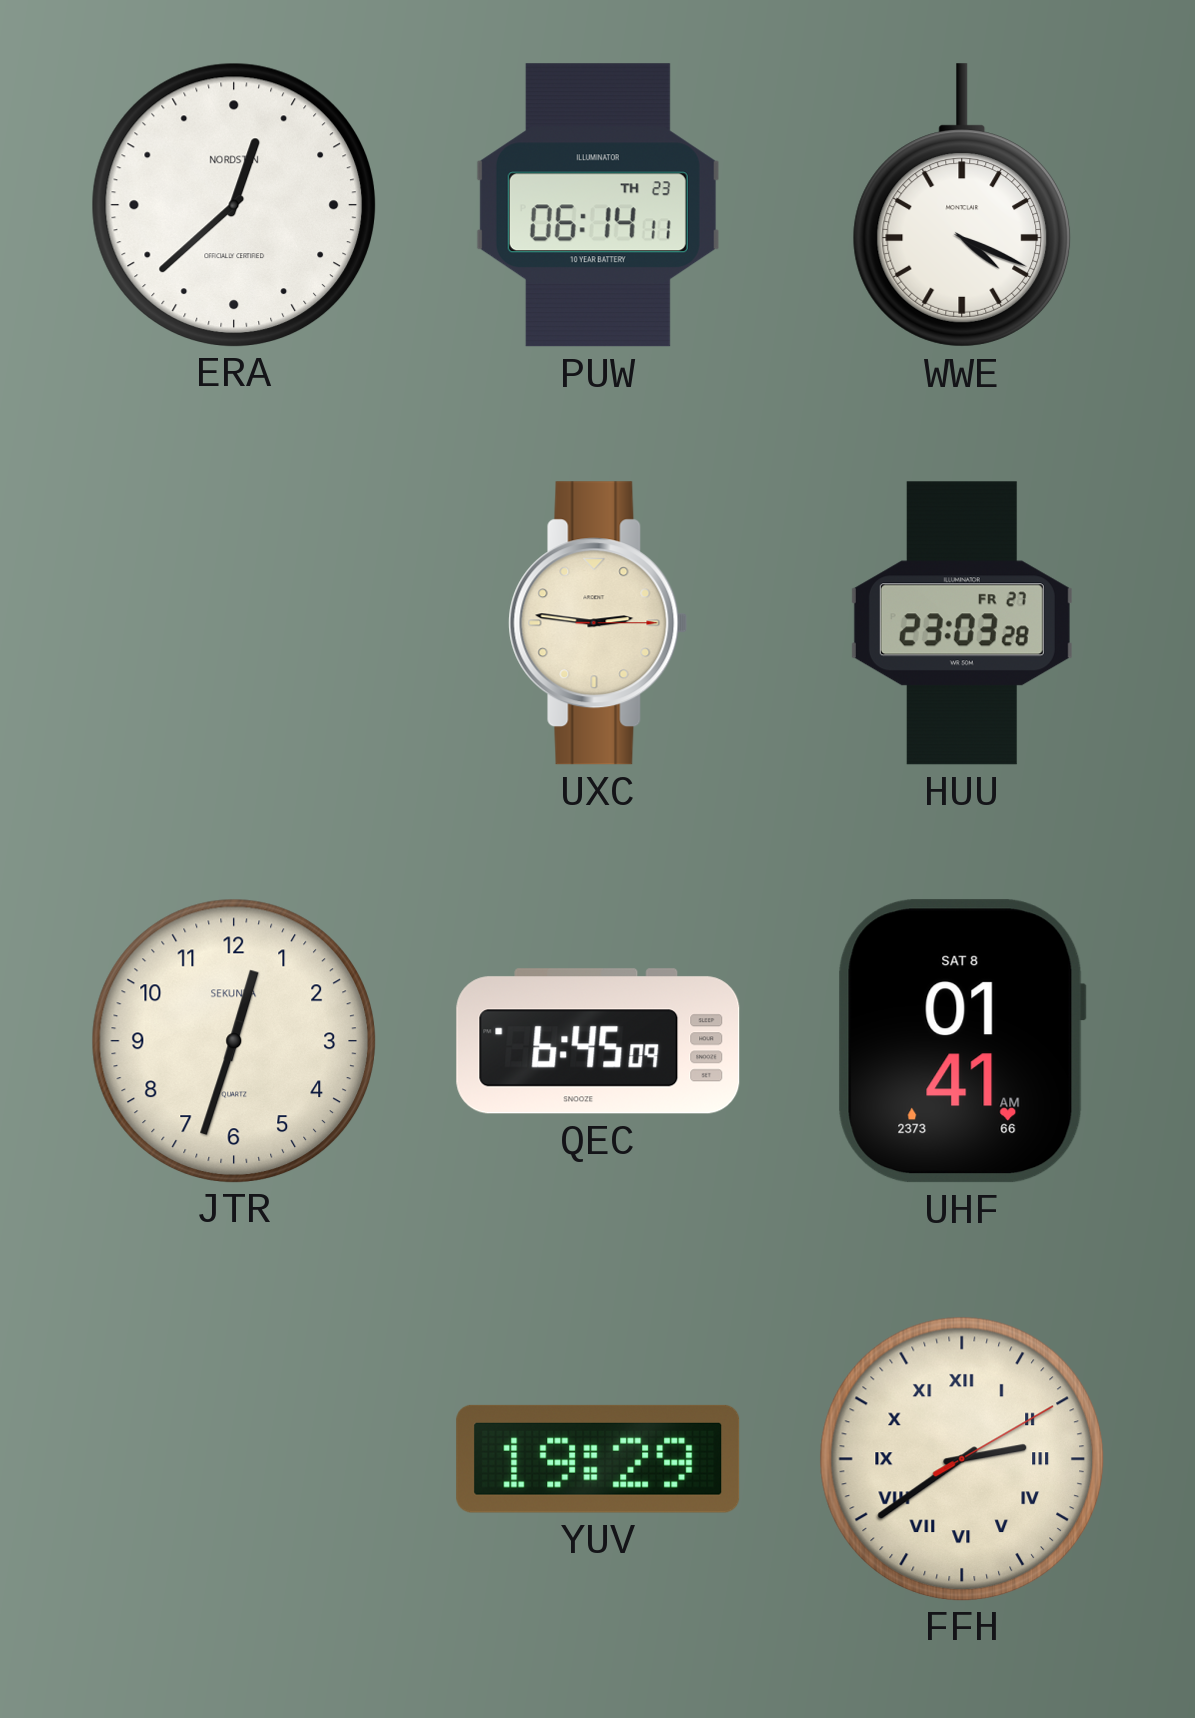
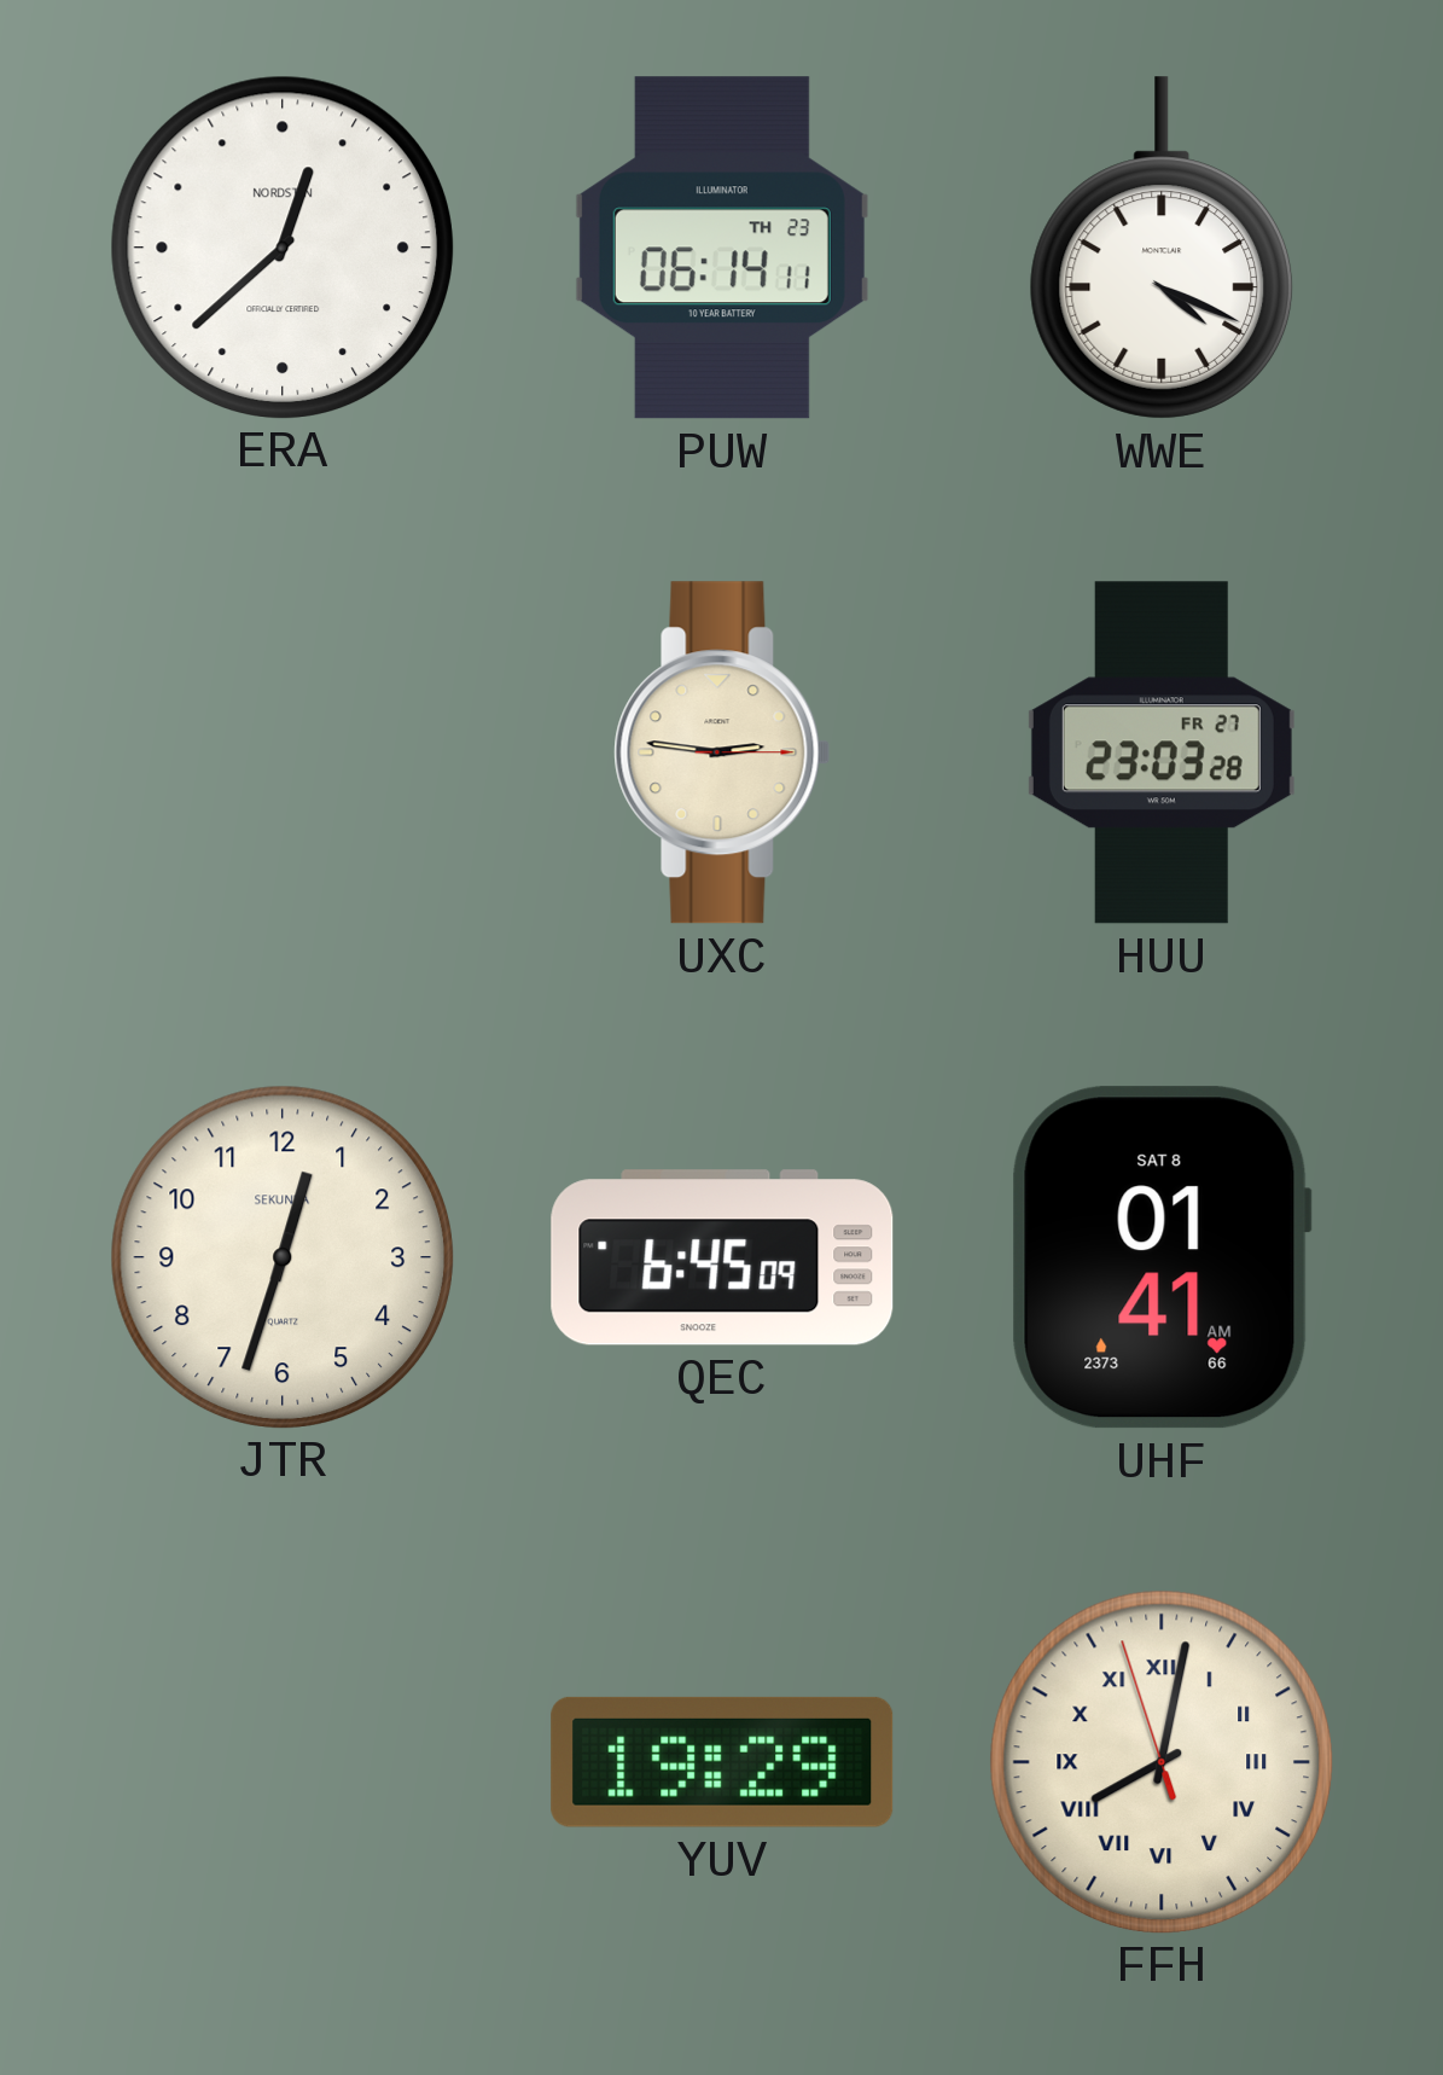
FFH: 2:39 -> 8:01 (1160, 1761)
